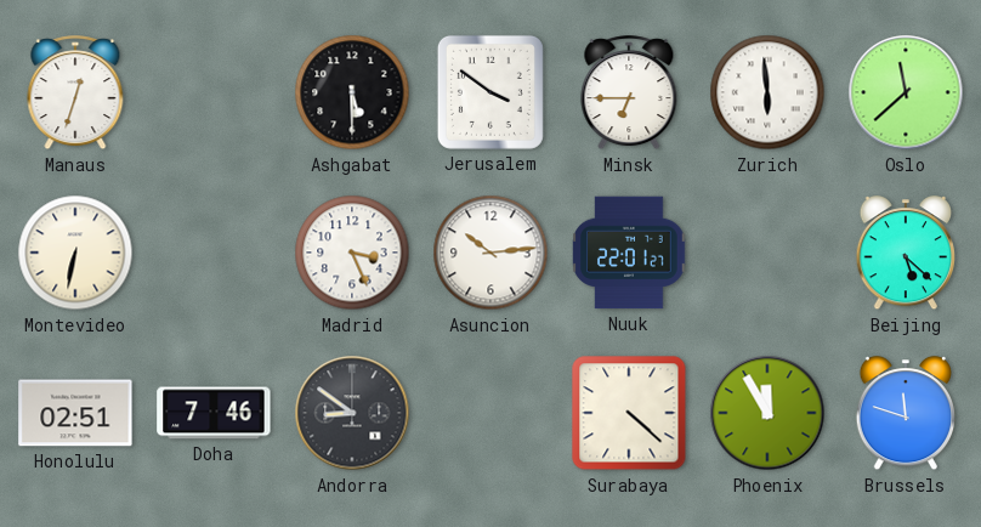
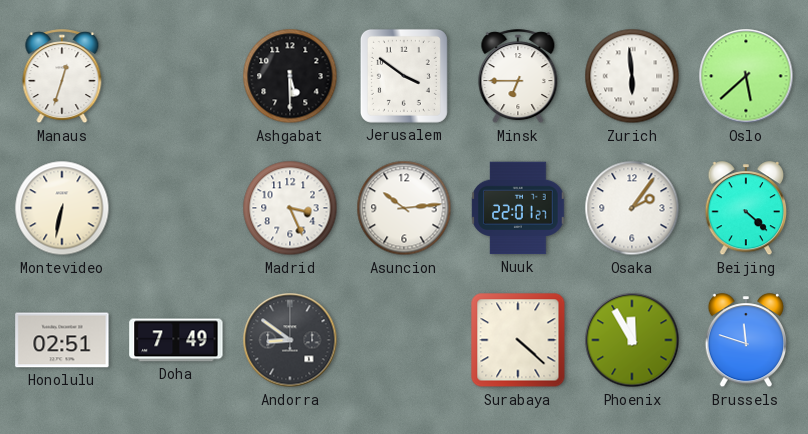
Oslo: 11:38 -> 5:38 (746, 76)
Osaka: none -> 2:06 (632, 208)
Beijing: 5:22 -> 4:22 (745, 209)
Doha: 7:46 -> 7:49 (176, 340)
